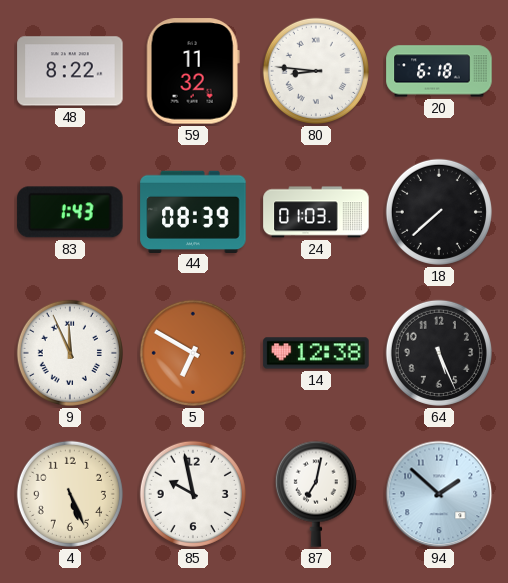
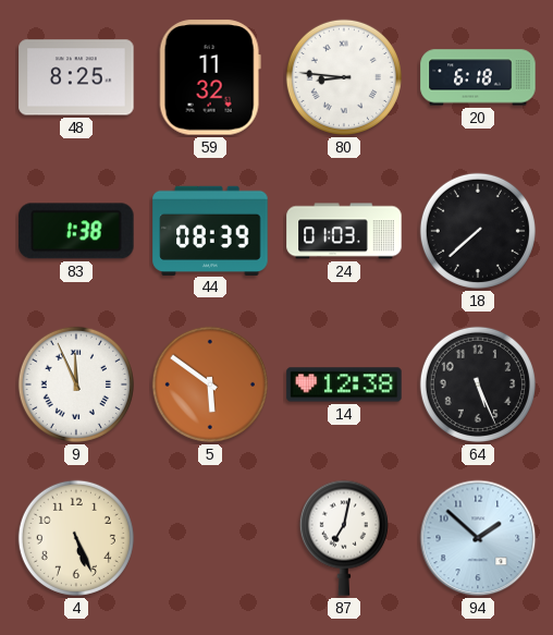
48: 8:22 -> 8:25 (76, 77)
83: 1:43 -> 1:38 (76, 231)
5: 6:50 -> 5:51 (210, 384)
85: 9:58 -> none (193, 494)
